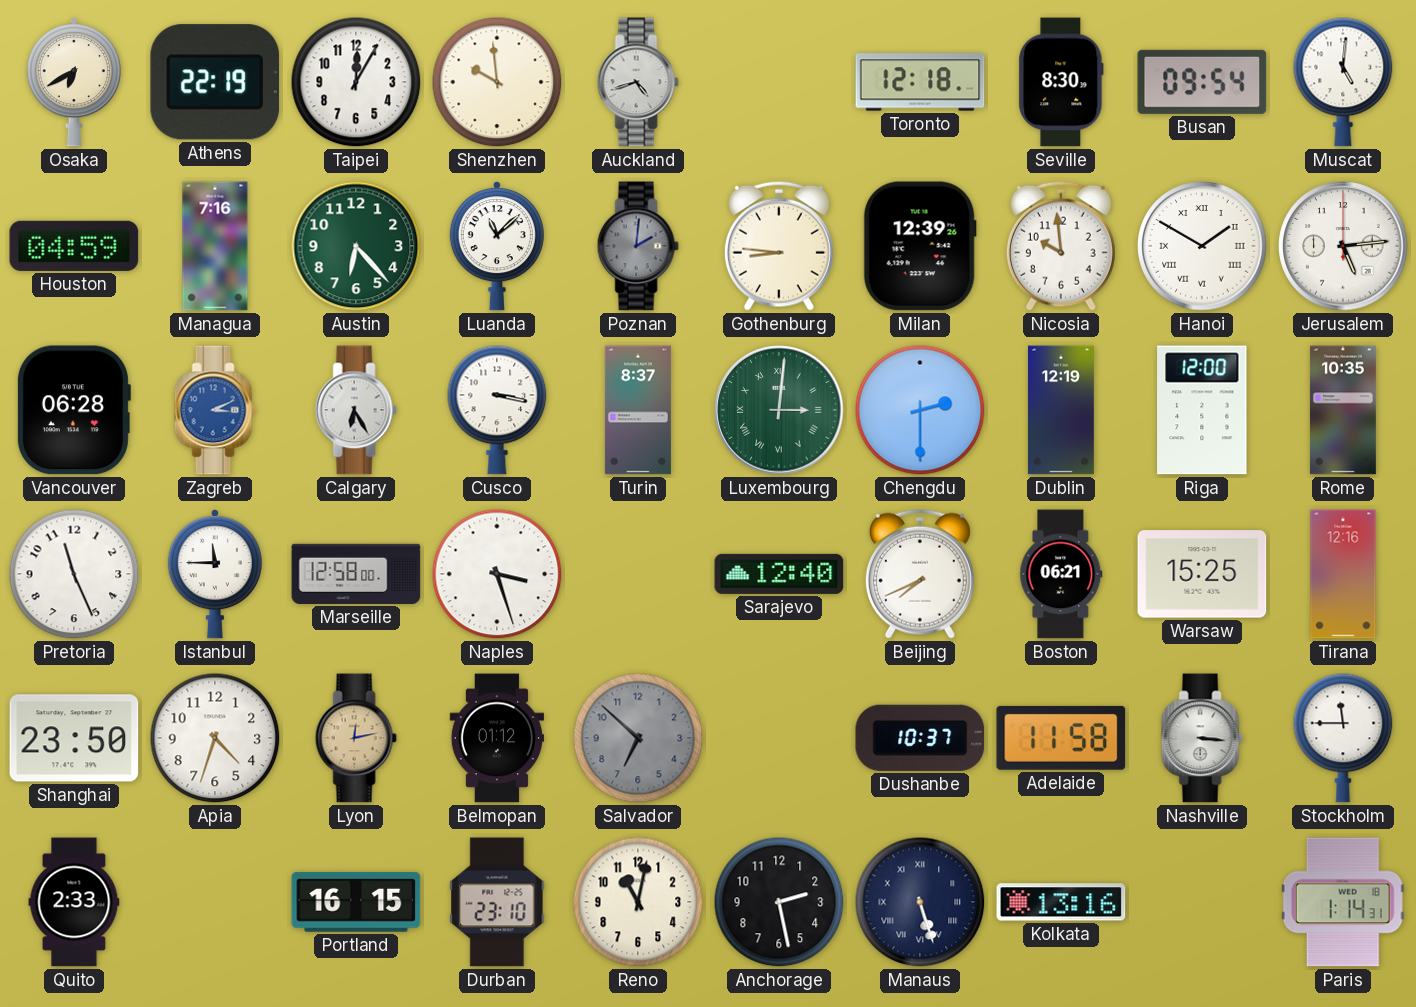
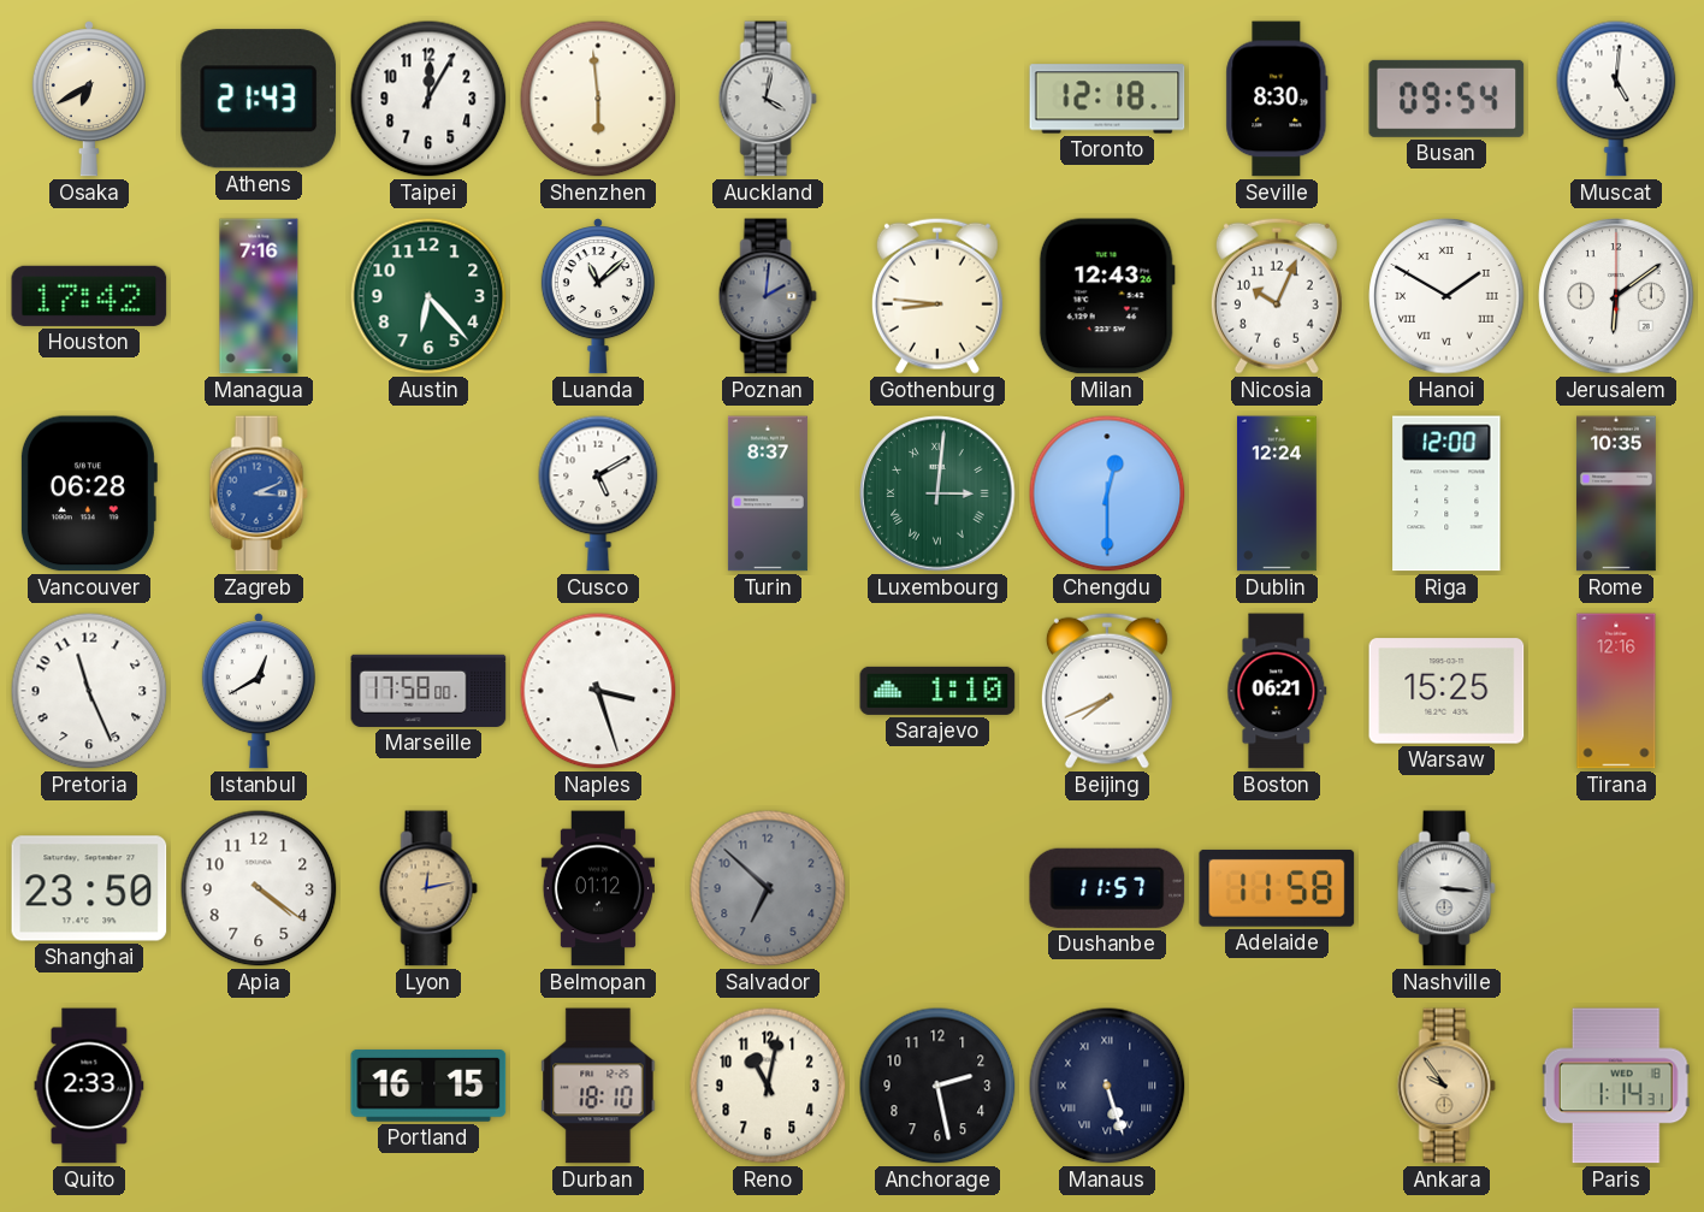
Athens: 22:19 -> 21:43 (259, 99)
Shenzhen: 9:59 -> 5:59 (598, 99)
Auckland: 4:42 -> 4:02 (768, 99)
Houston: 04:59 -> 17:42 (89, 296)
Milan: 12:39 -> 12:43 (1107, 296)
Nicosia: 9:59 -> 10:04 (1277, 296)
Jerusalem: 5:14 -> 6:09 (1616, 296)
Calgary: 6:25 -> none (356, 410)
Cusco: 3:17 -> 5:10 (598, 493)
Chengdu: 2:30 -> 12:30 (1107, 493)
Dublin: 12:19 -> 12:24 (1277, 493)
Istanbul: 11:45 -> 12:40 (259, 691)
Marseille: 12:58 -> 17:58 (428, 691)
Sarajevo: 12:40 -> 1:10 (937, 691)
Apia: 4:33 -> 4:21 (259, 888)
Dushanbe: 10:37 -> 11:57 (1107, 888)
Stockholm: 11:45 -> none (1343, 738)
Durban: 23:10 -> 18:10 (598, 1086)
Kolkata: 13:16 -> none (1061, 902)
Ankara: none -> 9:54 (1446, 1086)
